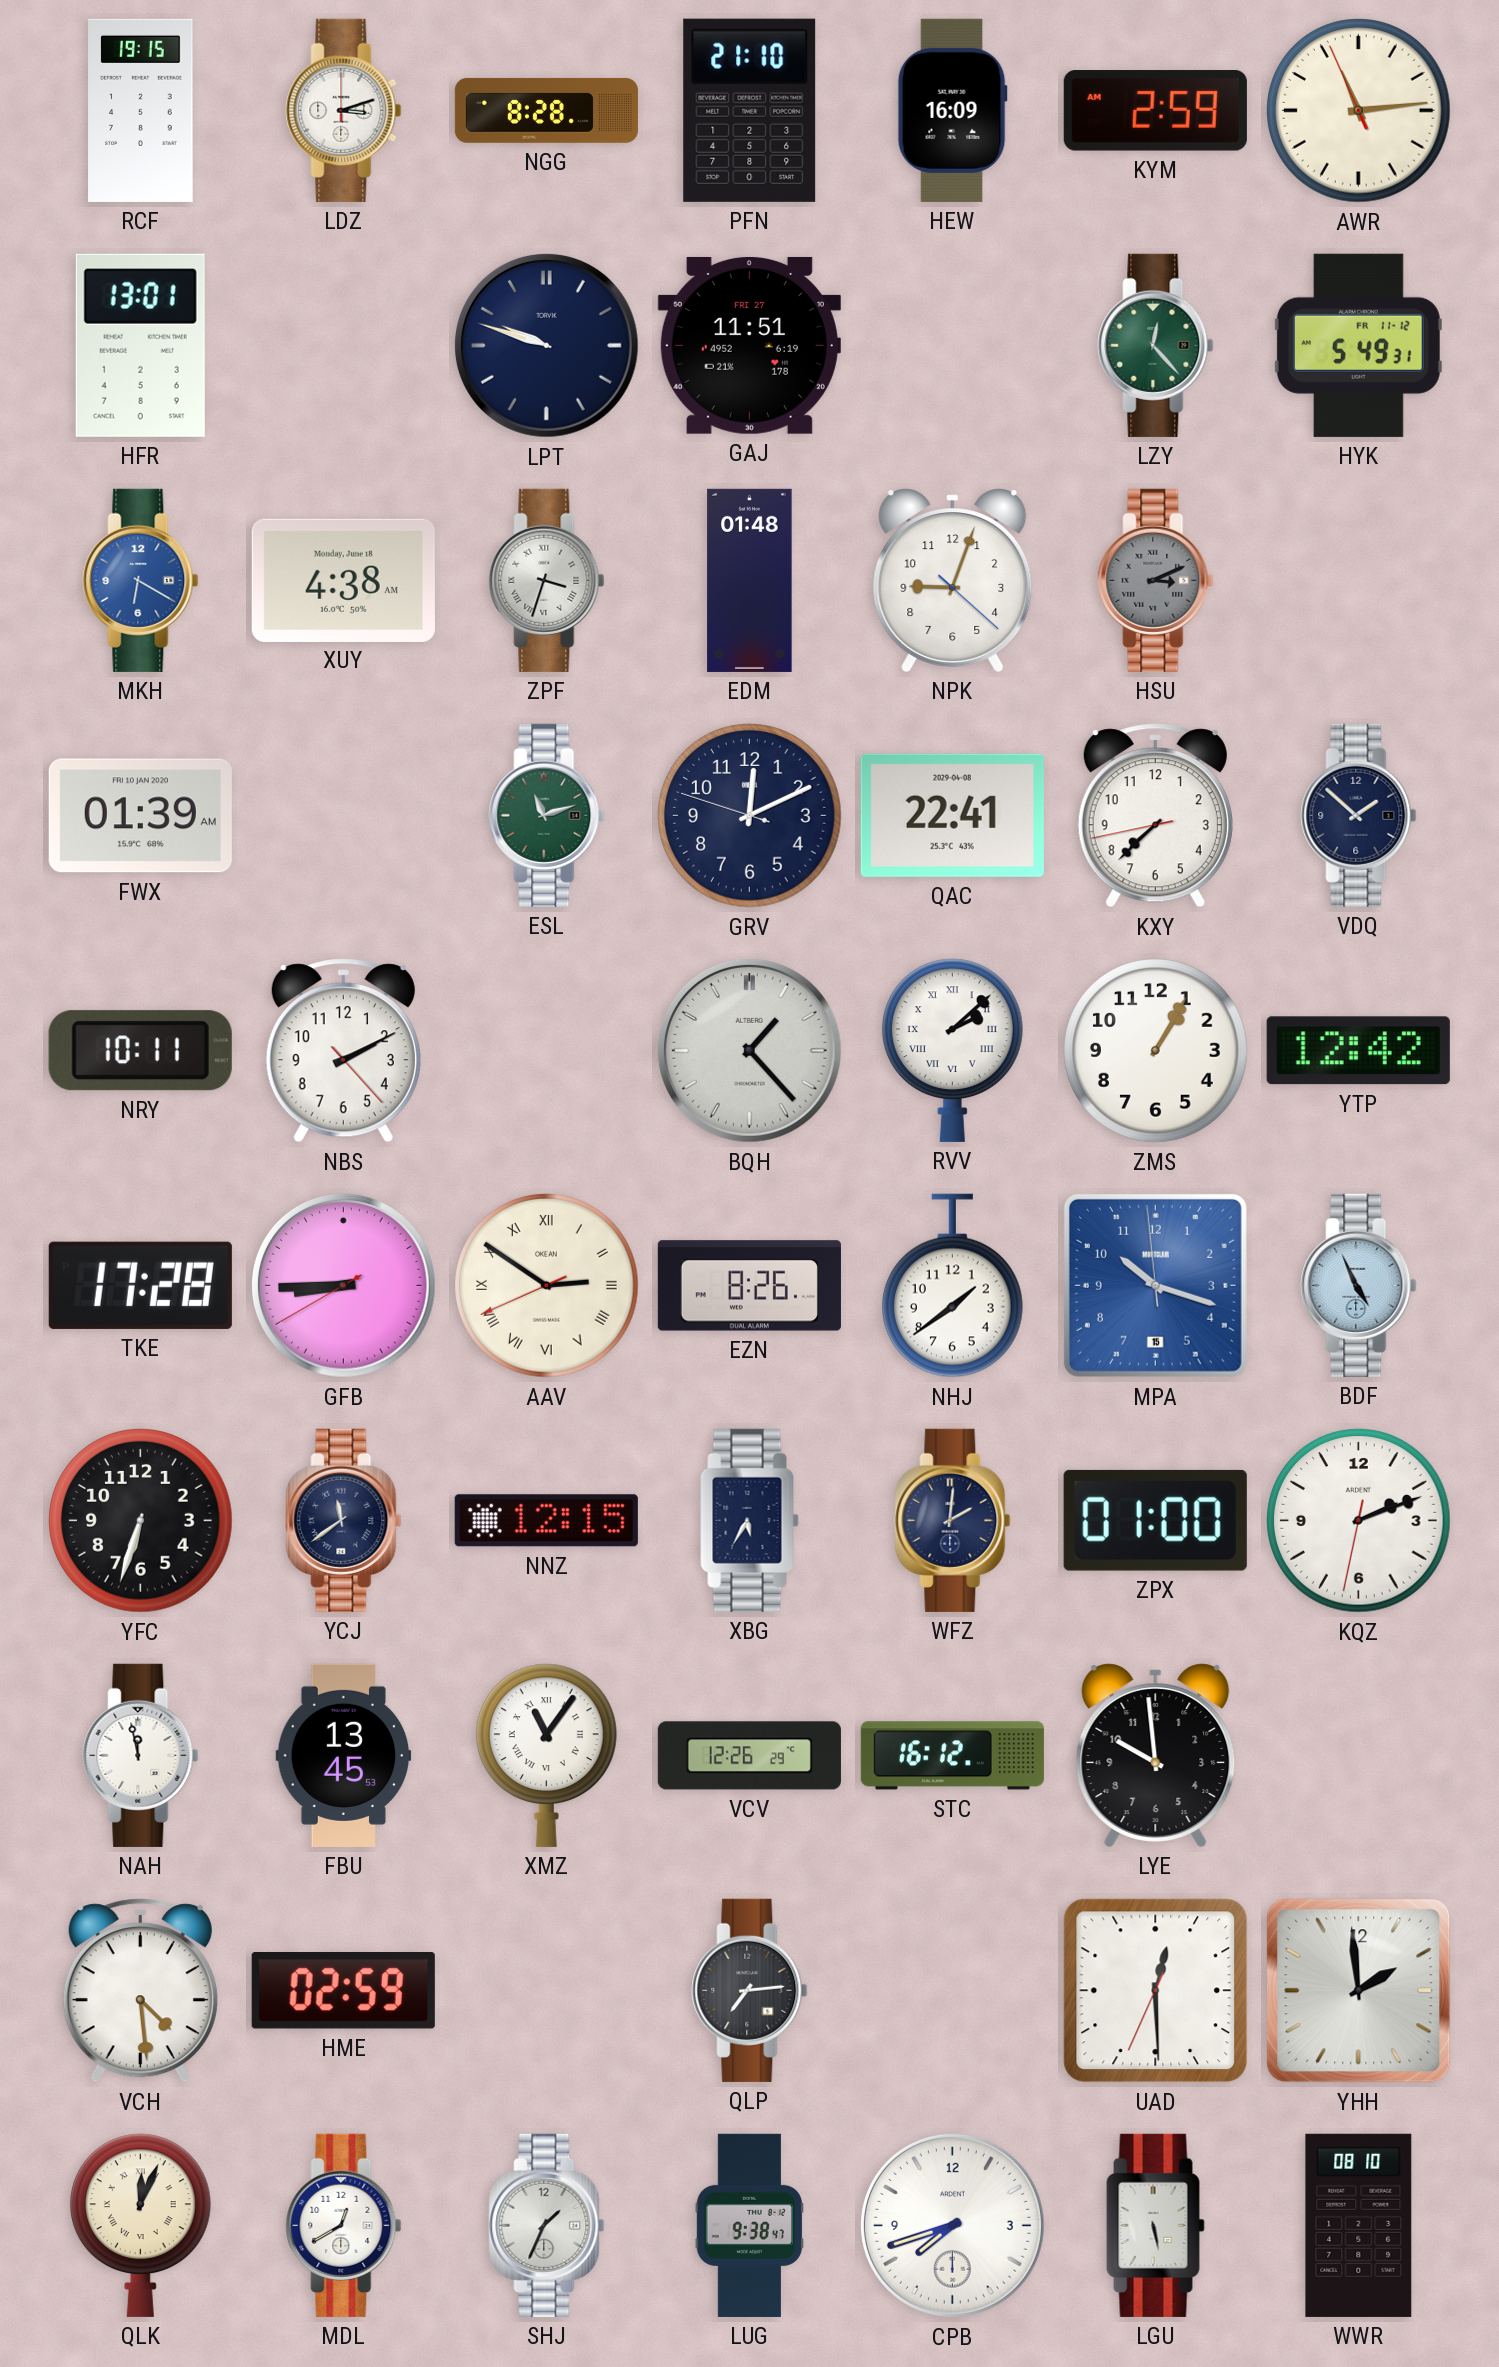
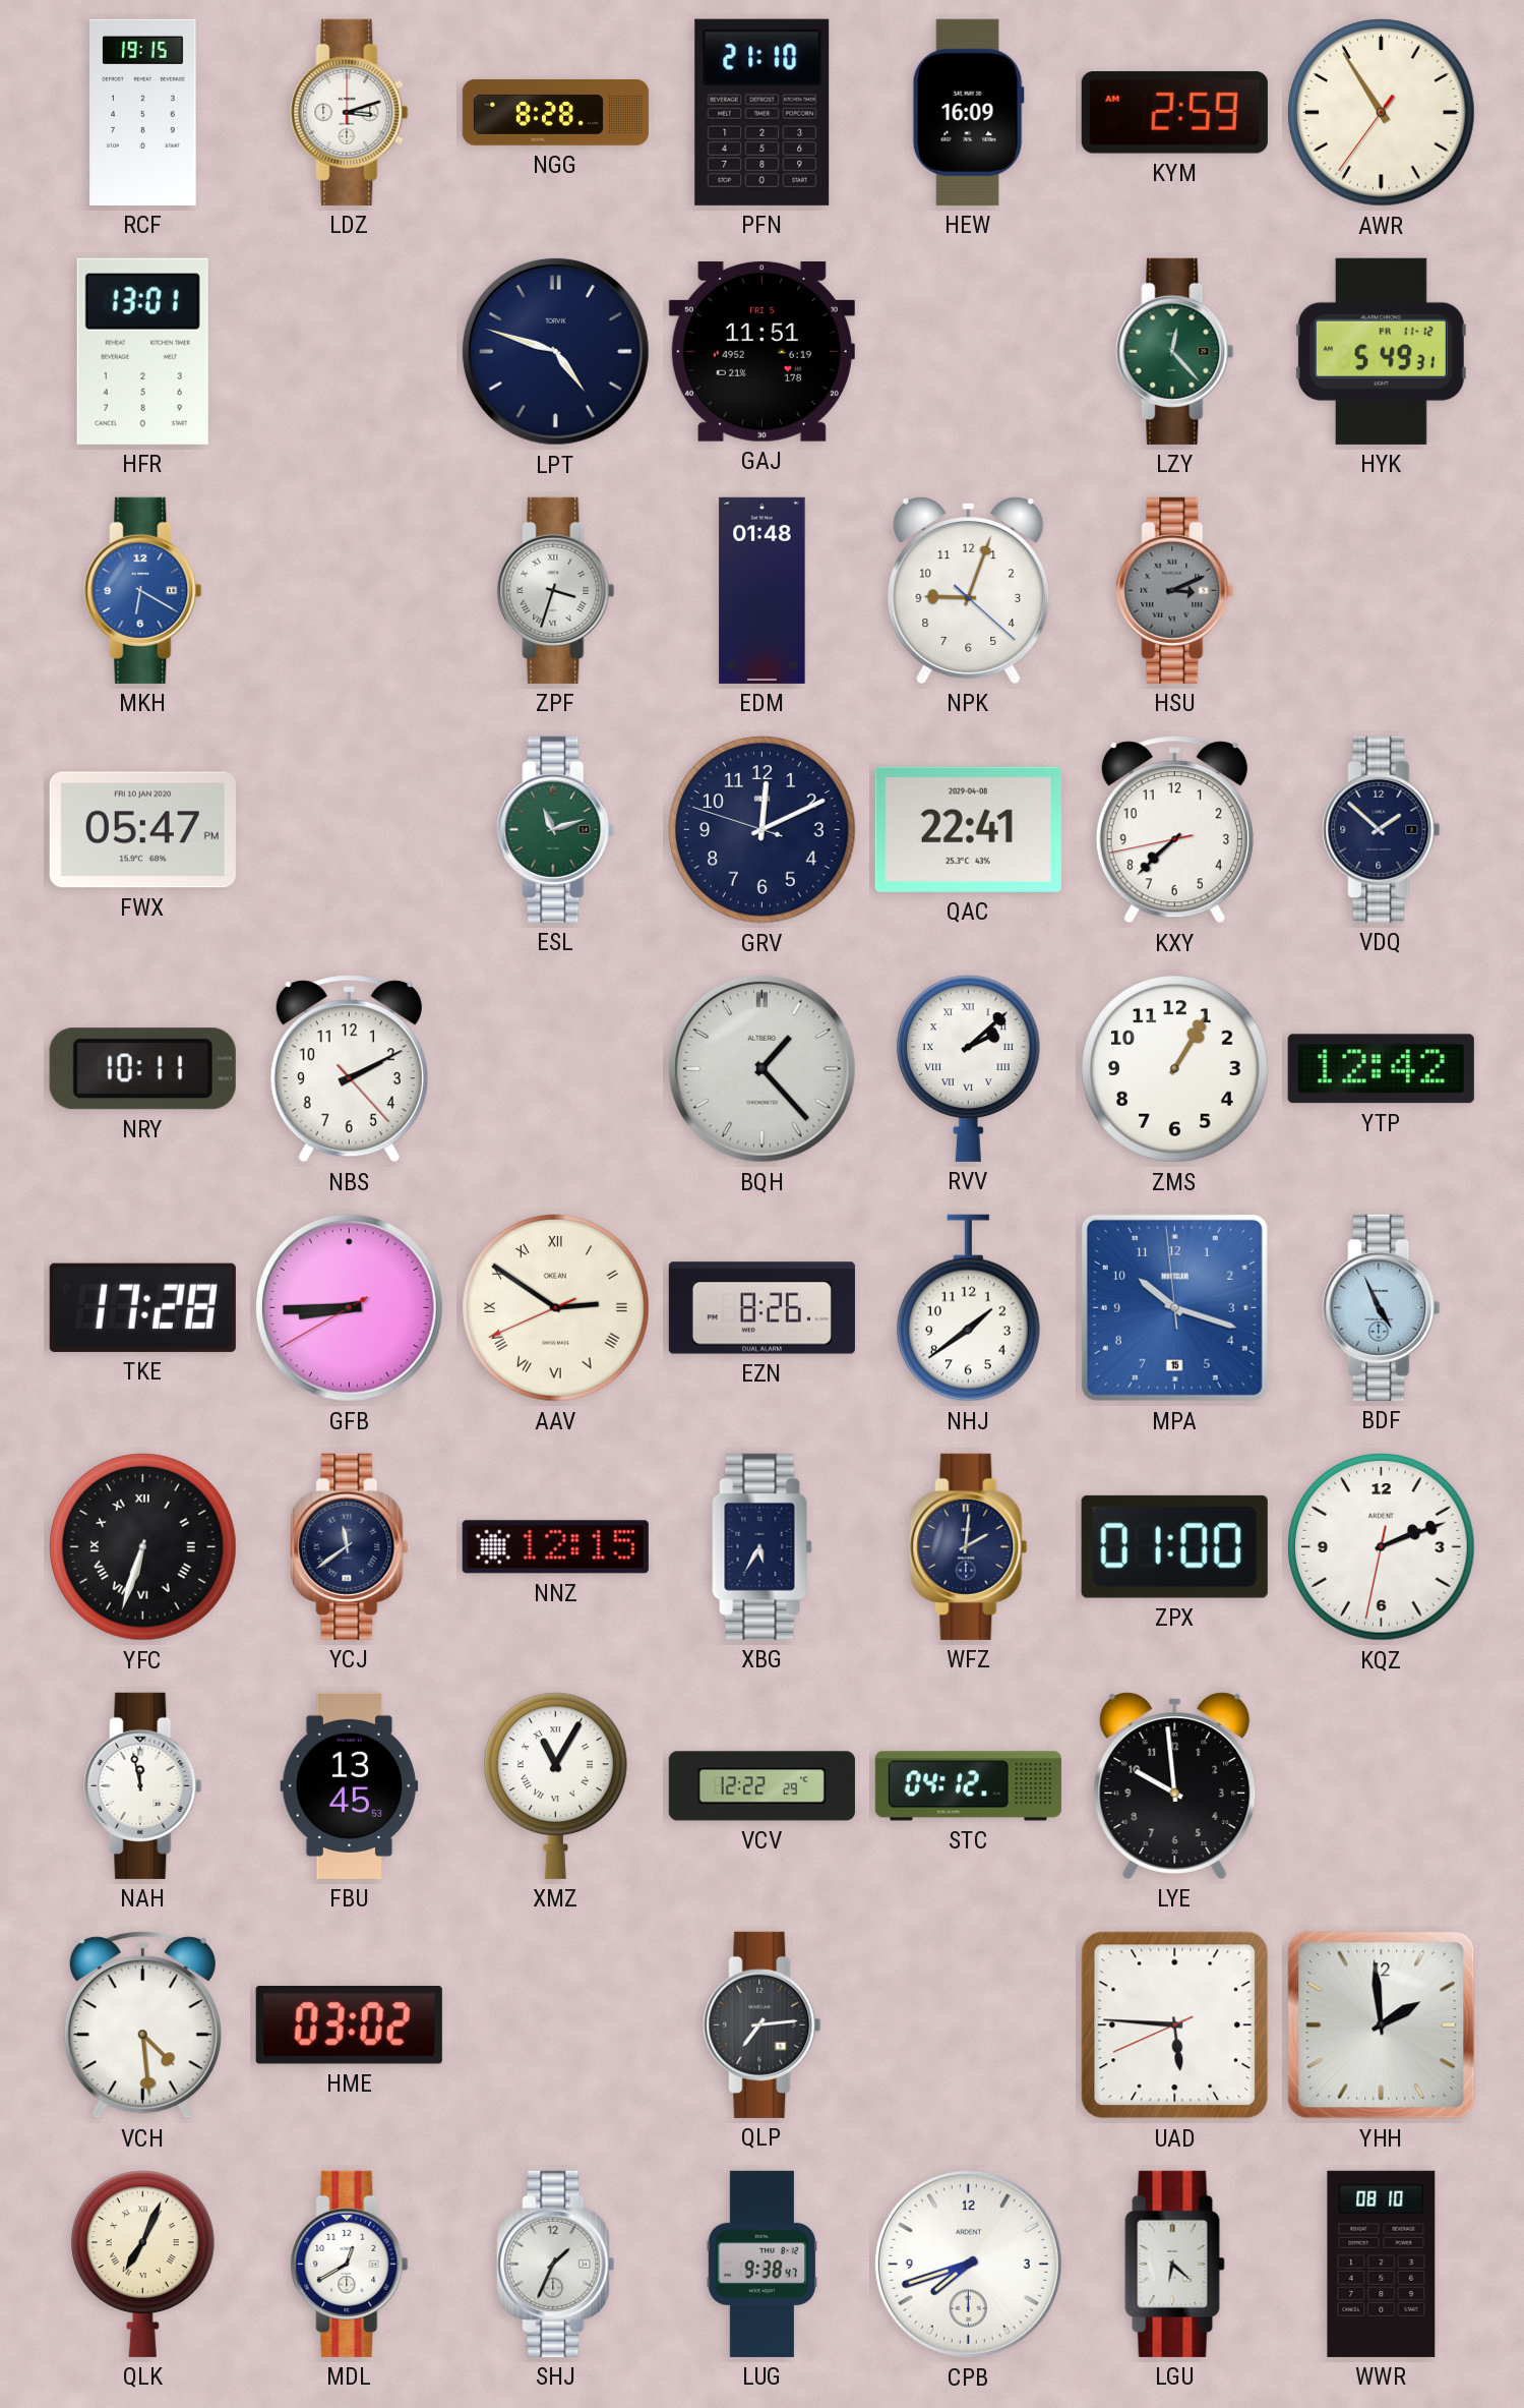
AWR: 11:13 -> 10:54 (1382, 113)
LPT: 9:48 -> 4:48 (555, 351)
GAJ date: FRI 27 -> FRI 5 (761, 351)
XUY: 4:38 -> none (343, 580)
FWX: 01:39 -> 05:47 (142, 830)
YFC numerals: Arabic -> Roman (143, 1547)
XMZ: 11:06 -> 11:05 (555, 1785)
VCV: 12:26 -> 12:22 (761, 1786)
STC: 16:12 -> 04:12 (968, 1786)
HME: 02:59 -> 03:02 (349, 2025)
UAD: 12:29 -> 5:45 (1175, 2025)
QLK: 12:04 -> 7:04 (142, 2264)
LGU: 5:28 -> 6:22 (1175, 2264)
